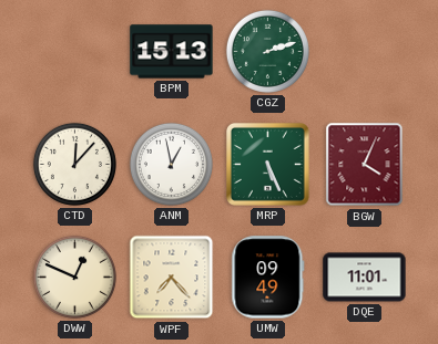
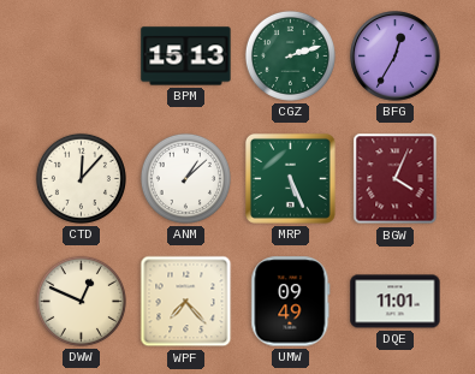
BFG: none -> 12:35 (396, 57)
ANM: 12:58 -> 1:08 (185, 178)
